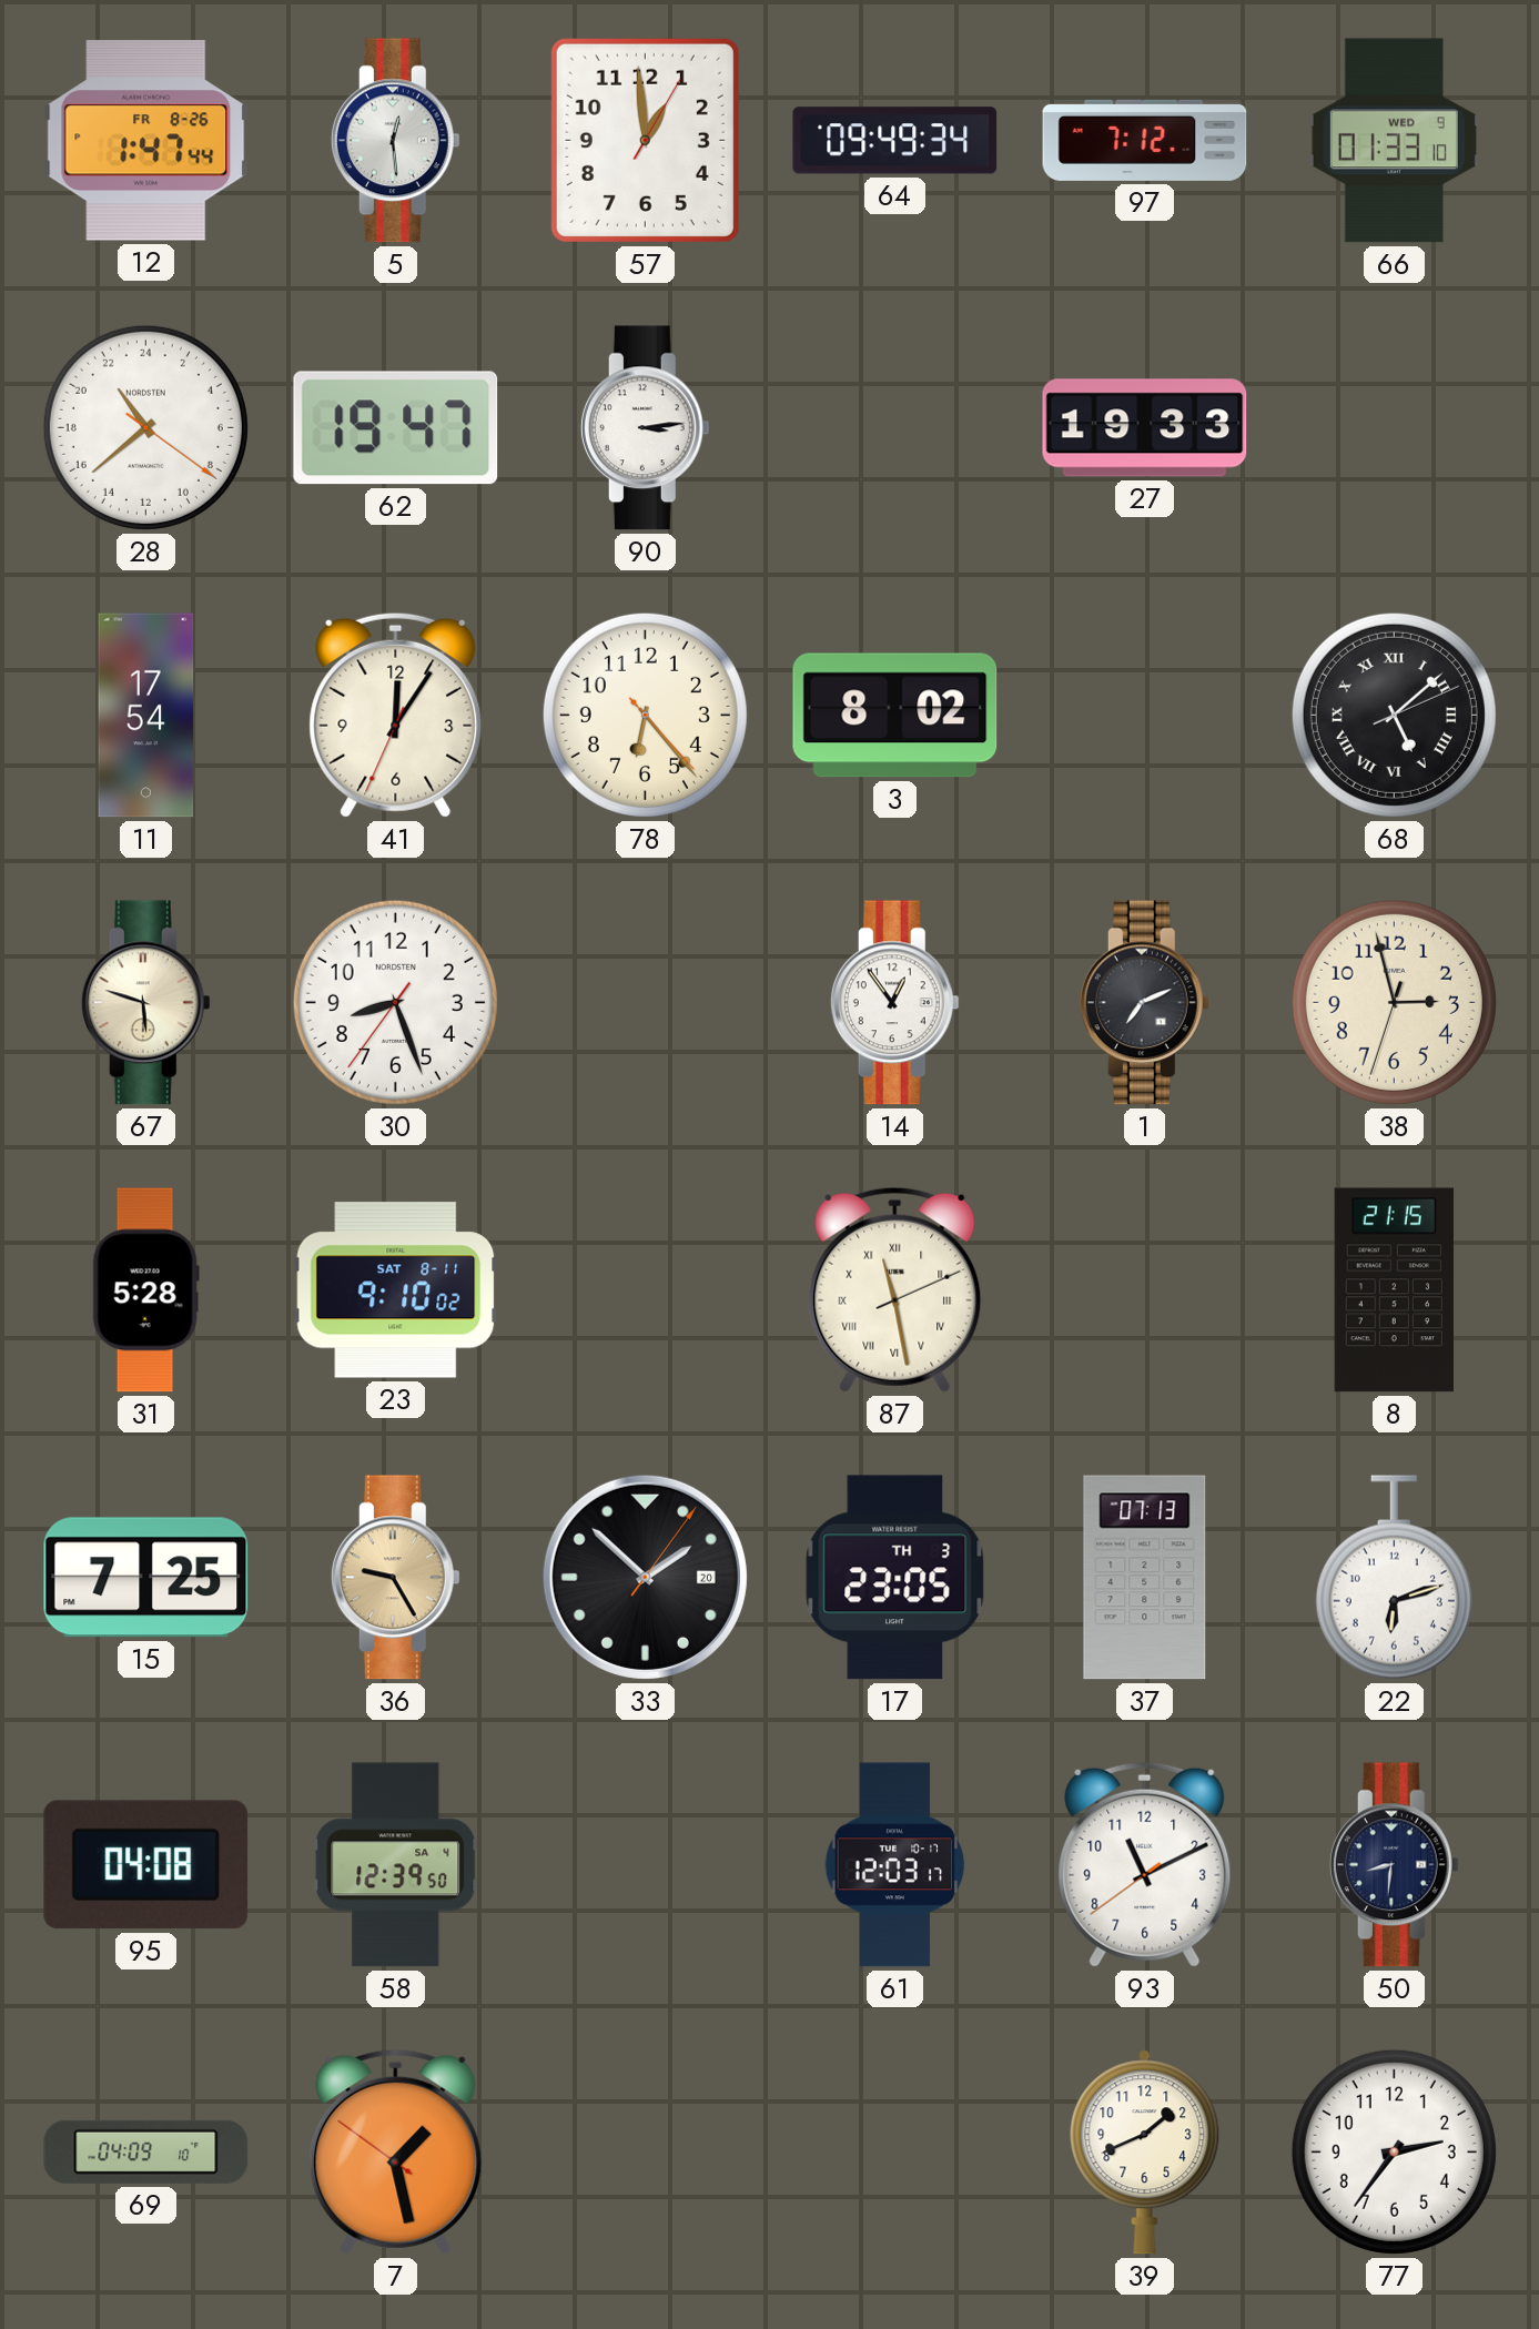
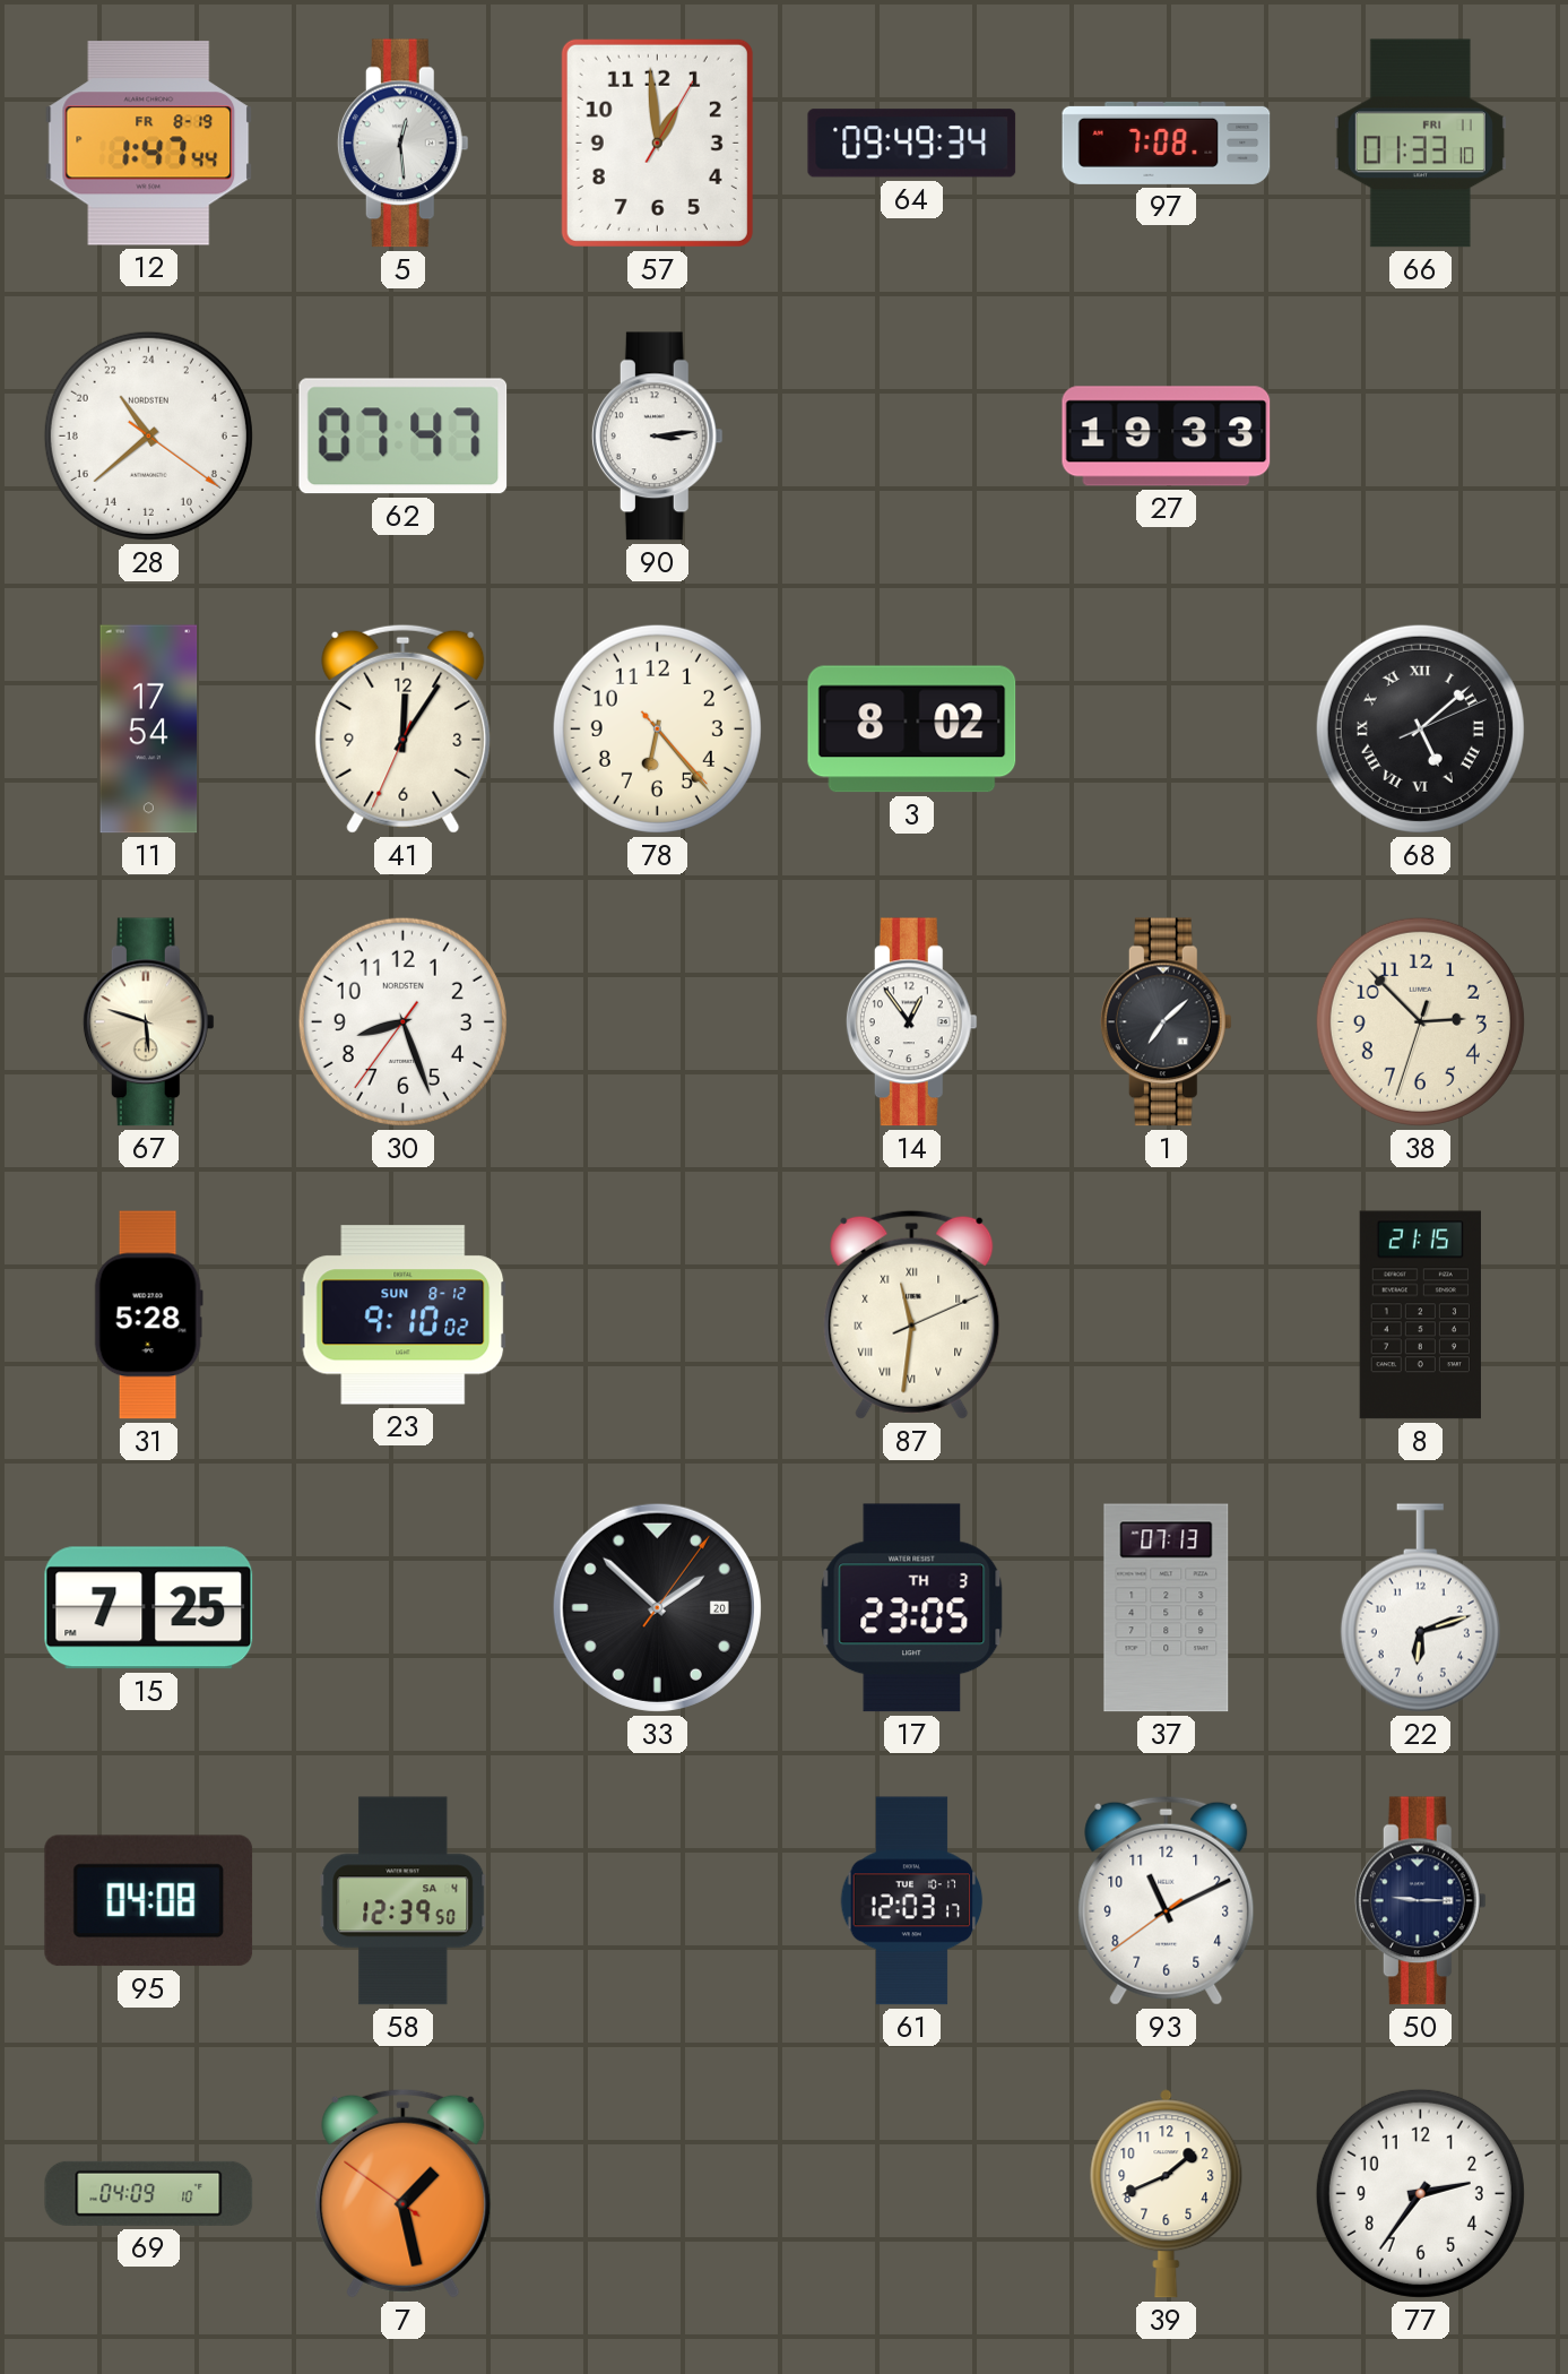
12 date: FR 8-26 -> FR 8-19 (149, 144)
97: 7:12 -> 7:08 (1167, 143)
66 date: WED 9 -> FRI 11 (1420, 144)
62: 19:47 -> 07:47 (404, 437)
1: 7:11 -> 7:08 (1166, 1022)
38: 2:57 -> 2:52 (1420, 1021)
23 date: SAT 8-11 -> SUN 8-12 (404, 1315)
87: 11:28 -> 11:31 (912, 1314)
36: 9:25 -> none (395, 1578)
50: 8:31 -> 9:15 (1420, 1901)
